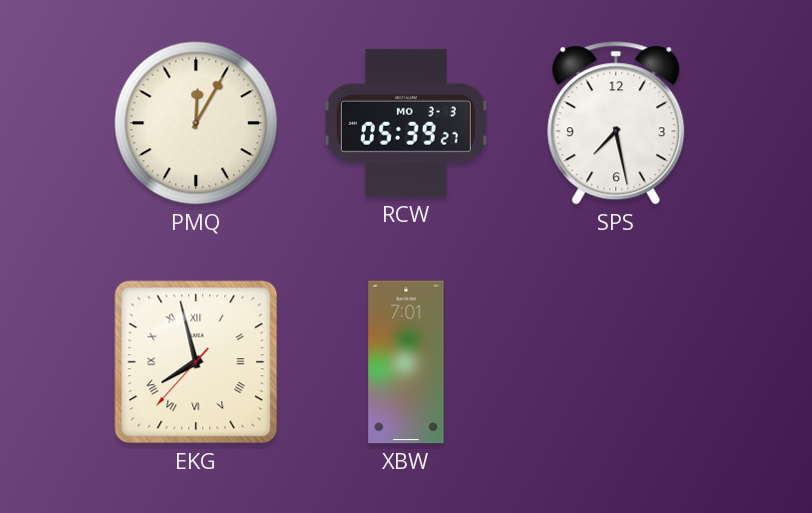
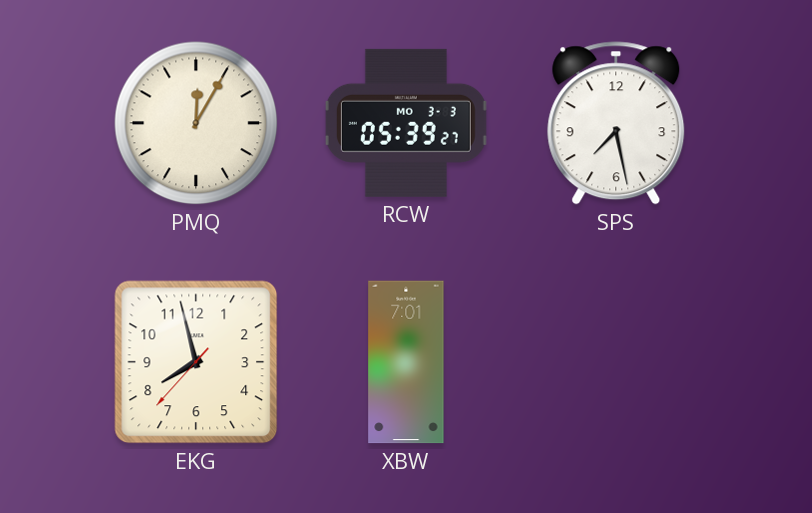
EKG numerals: Roman -> Arabic (196, 362)
